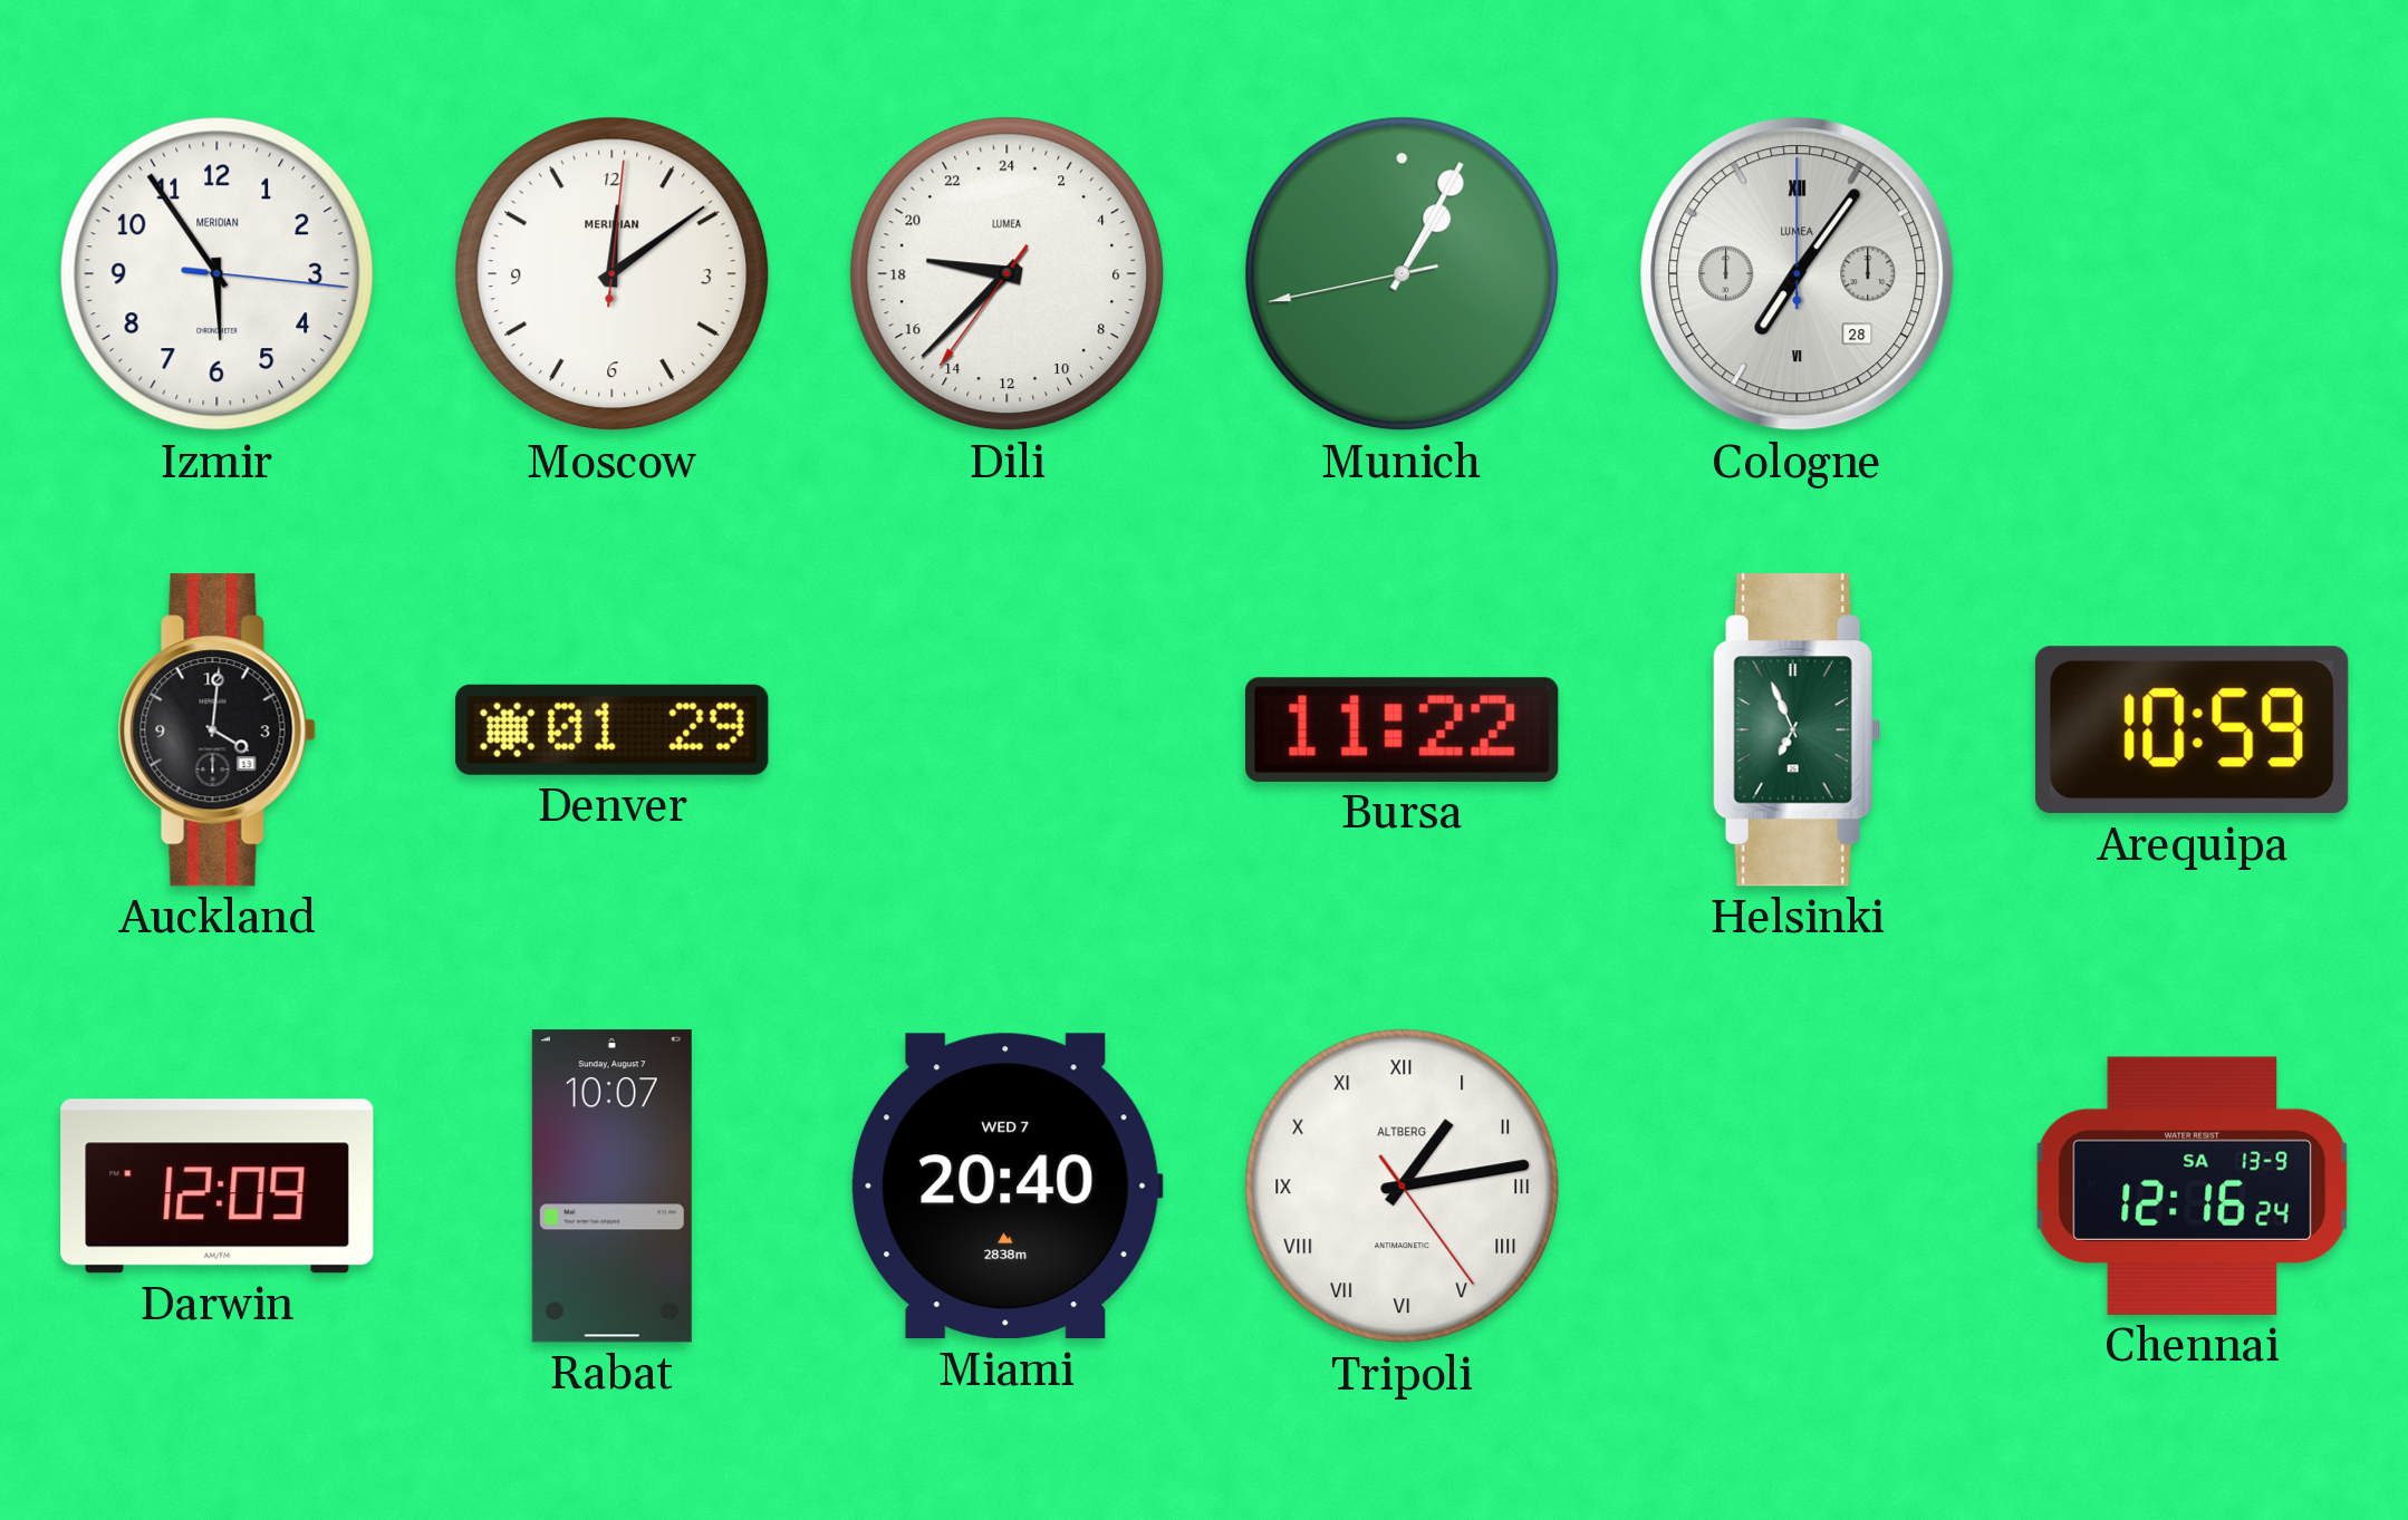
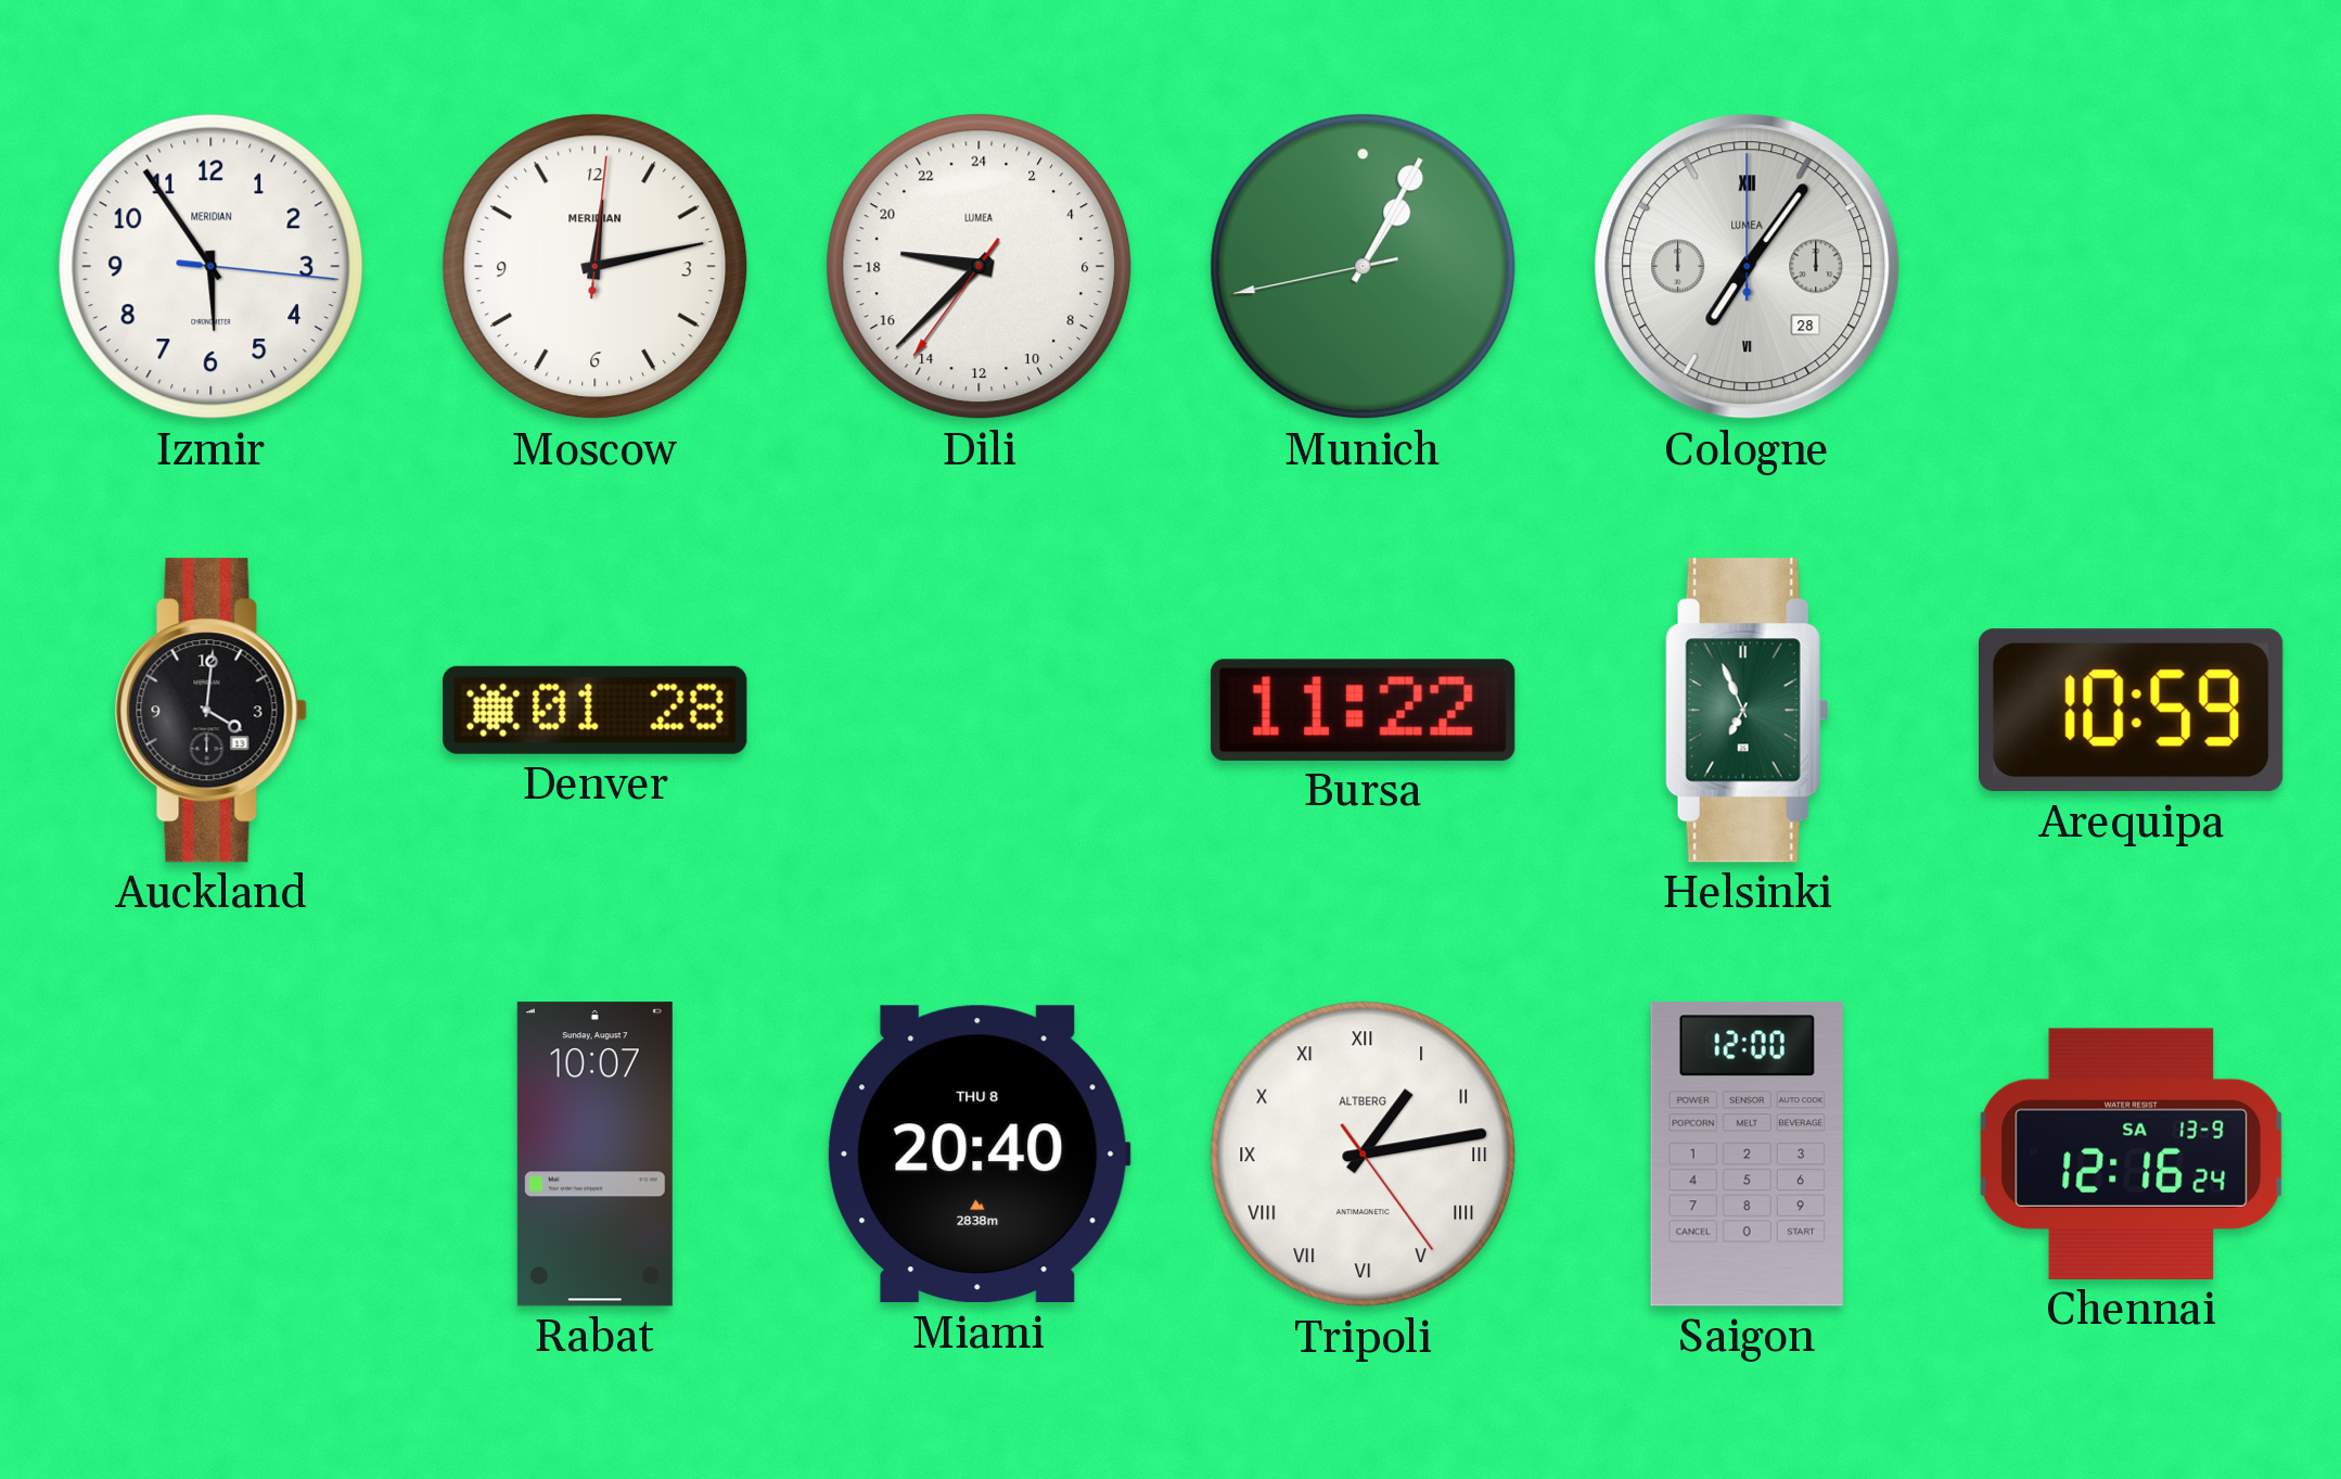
Moscow: 12:09 -> 12:13 (596, 267)
Denver: 01:29 -> 01:28 (596, 710)
Darwin: 12:09 -> none (218, 1187)
Miami date: WED 7 -> THU 8 (978, 1155)
Saigon: none -> 12:00 (1747, 1155)
